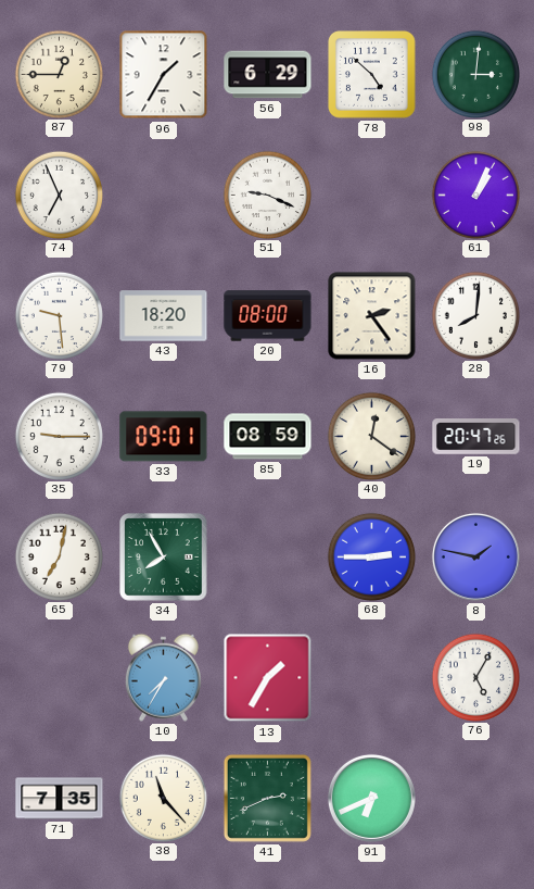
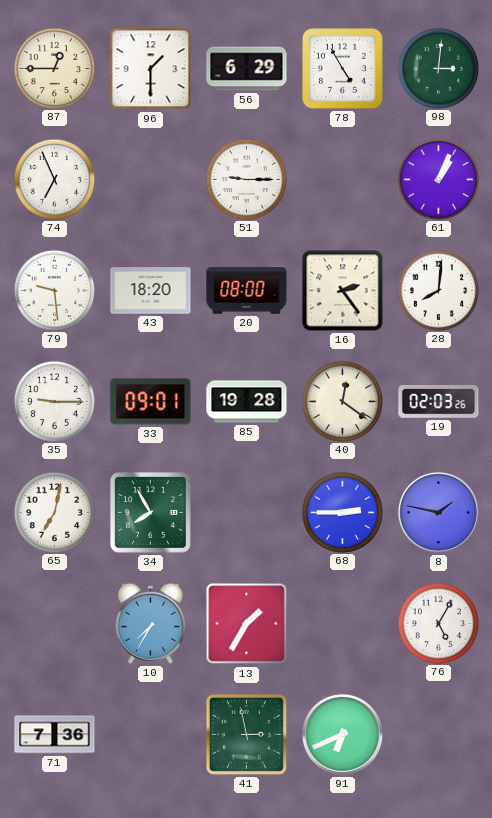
96: 1:35 -> 1:30 (151, 69)
78: 4:52 -> 4:55 (343, 69)
51: 9:19 -> 9:15 (246, 179)
85: 08:59 -> 19:28 (247, 402)
19: 20:47 -> 02:03 (439, 402)
71: 7:35 -> 7:36 (55, 735)
38: 11:23 -> none (163, 798)
41: 2:41 -> 2:58 (246, 734)
